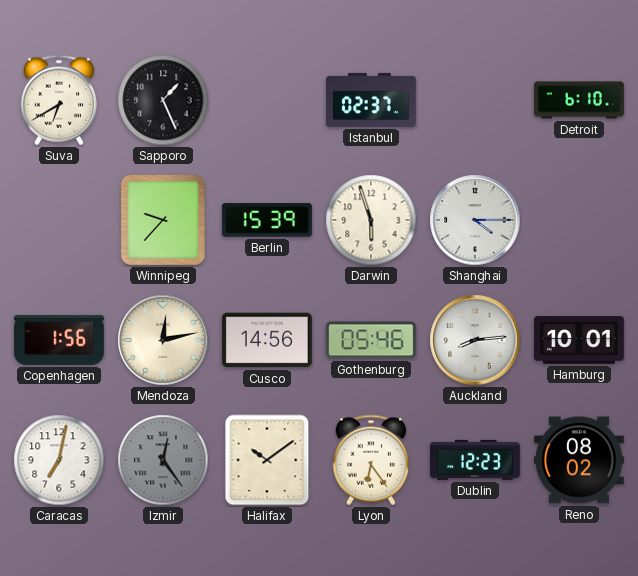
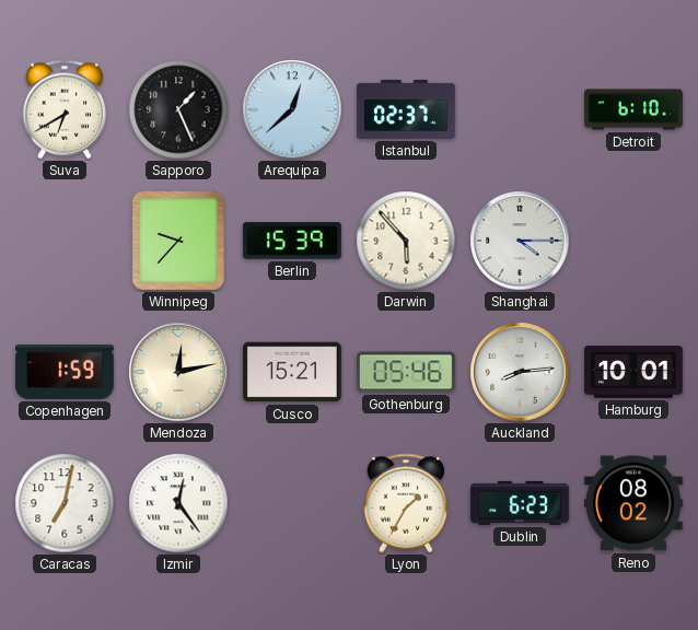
Arequipa: none -> 12:38 (292, 109)
Darwin: 5:57 -> 5:53 (406, 241)
Copenhagen: 1:56 -> 1:59 (65, 372)
Cusco: 14:56 -> 15:21 (292, 372)
Izmir dial: grey -> white (178, 503)
Halifax: 10:09 -> none (267, 460)
Lyon: 6:24 -> 1:35 (406, 503)
Dublin: 12:23 -> 6:23 (520, 503)
